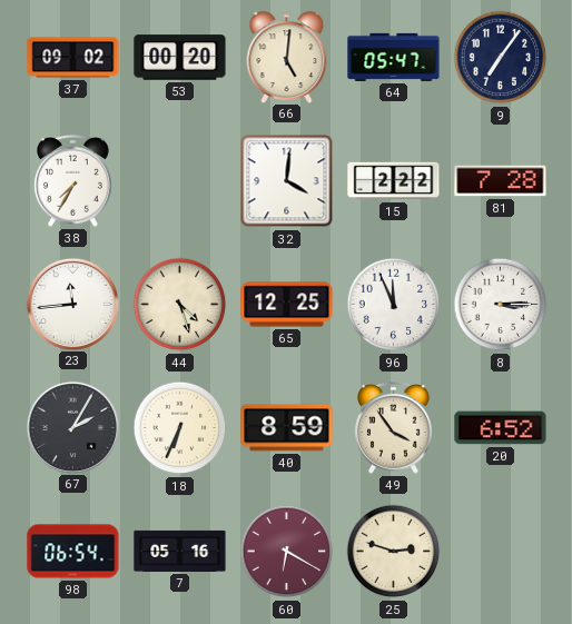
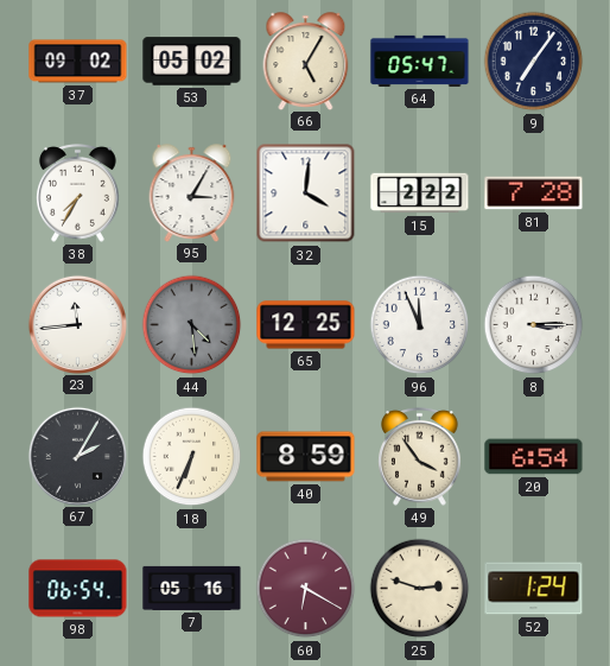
53: 00:20 -> 05:02 (192, 62)
66: 5:01 -> 5:05 (306, 61)
95: none -> 3:05 (192, 192)
44: 4:27 -> 4:29 (192, 325)
44 dial: cream -> grey (192, 325)
20: 6:52 -> 6:54 (534, 457)
52: none -> 1:24 (534, 589)
